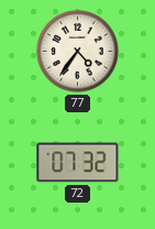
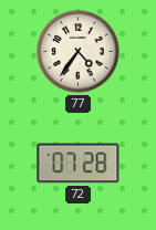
72: 07:32 -> 07:28 (79, 164)
